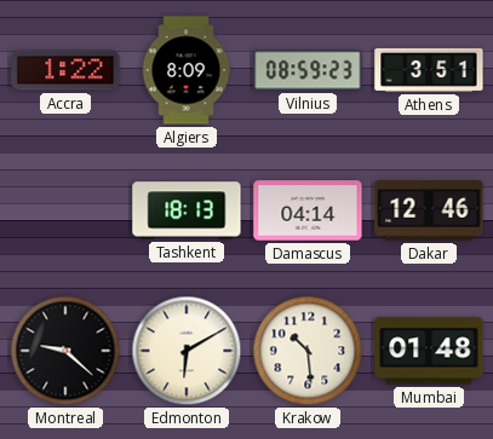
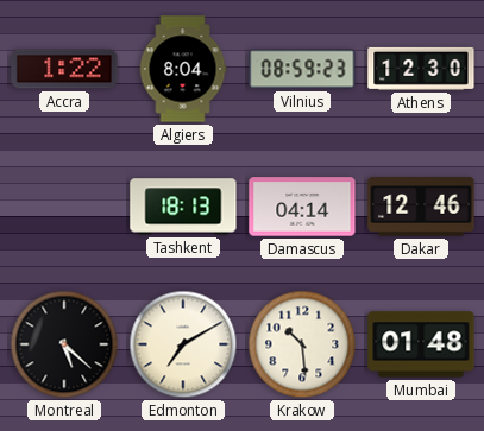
Algiers: 8:09 -> 8:04 (183, 69)
Athens: 3:51 -> 12:30 (421, 69)
Montreal: 9:22 -> 5:22 (64, 344)
Edmonton: 6:10 -> 7:10 (183, 344)
